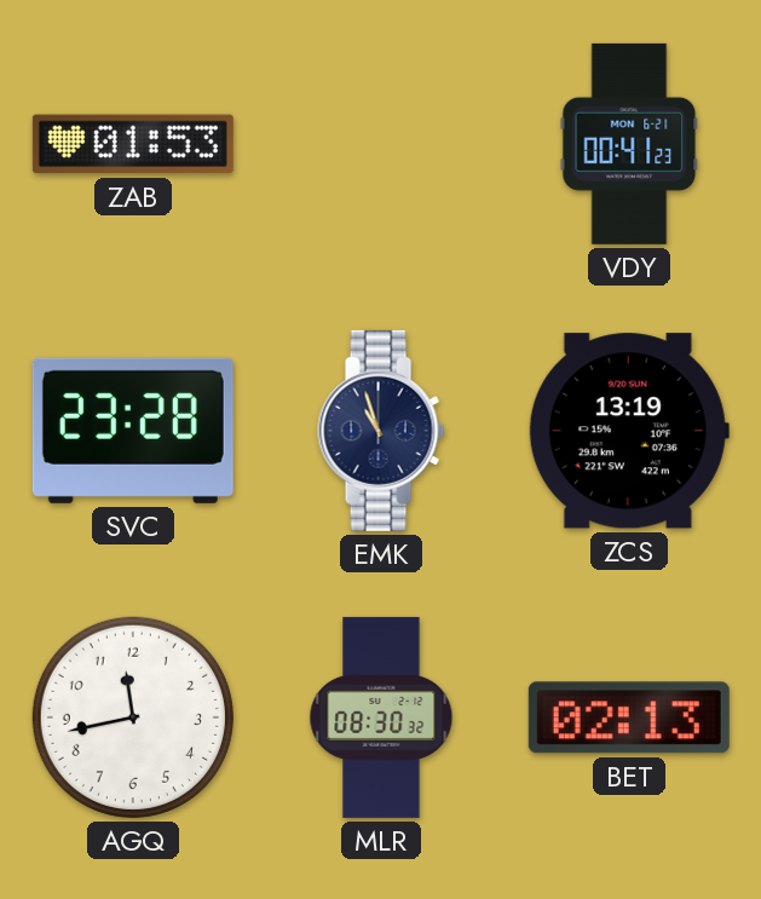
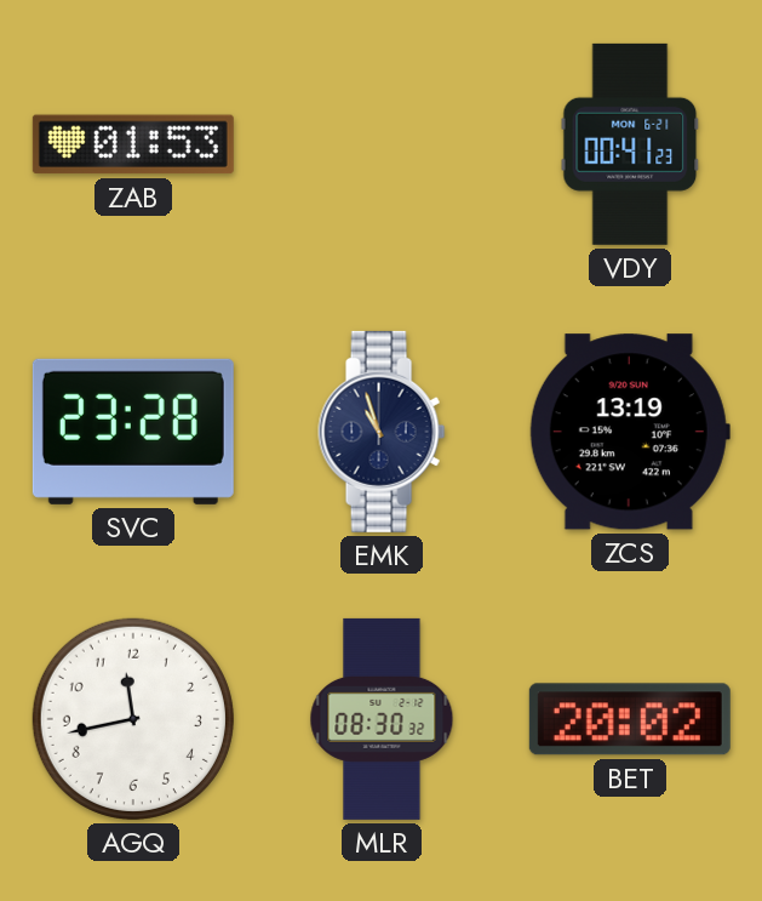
BET: 02:13 -> 20:02 (630, 719)
